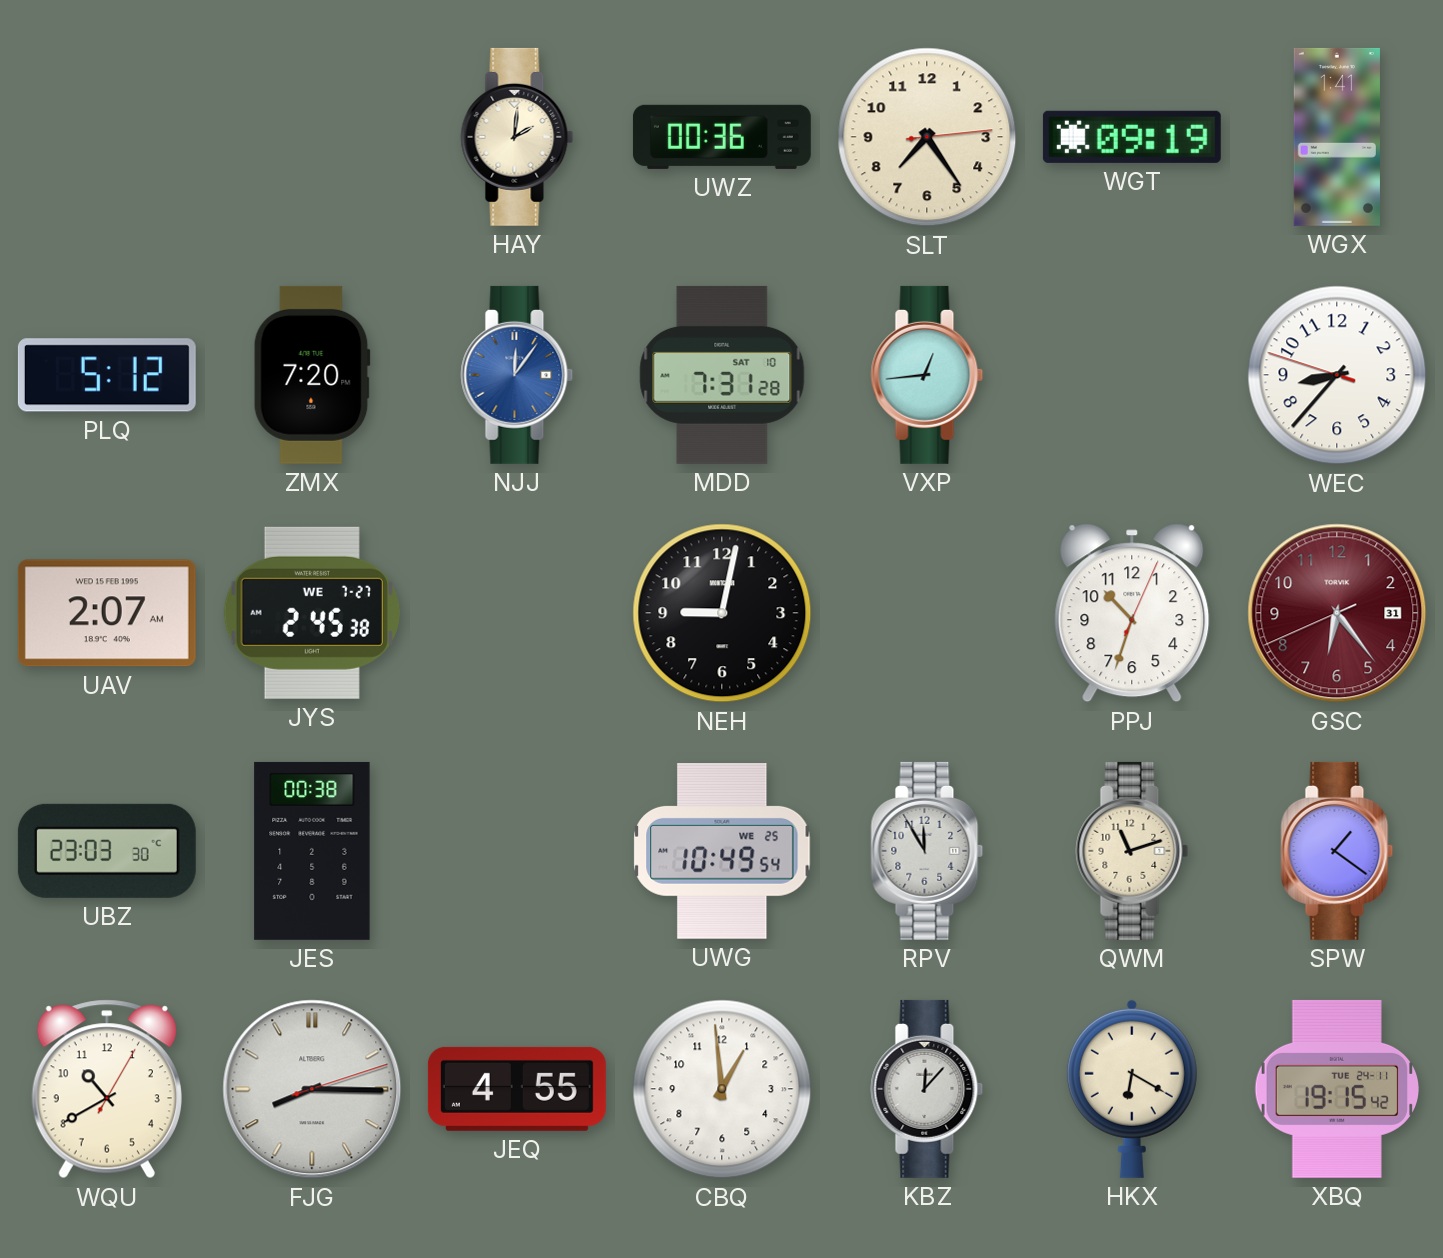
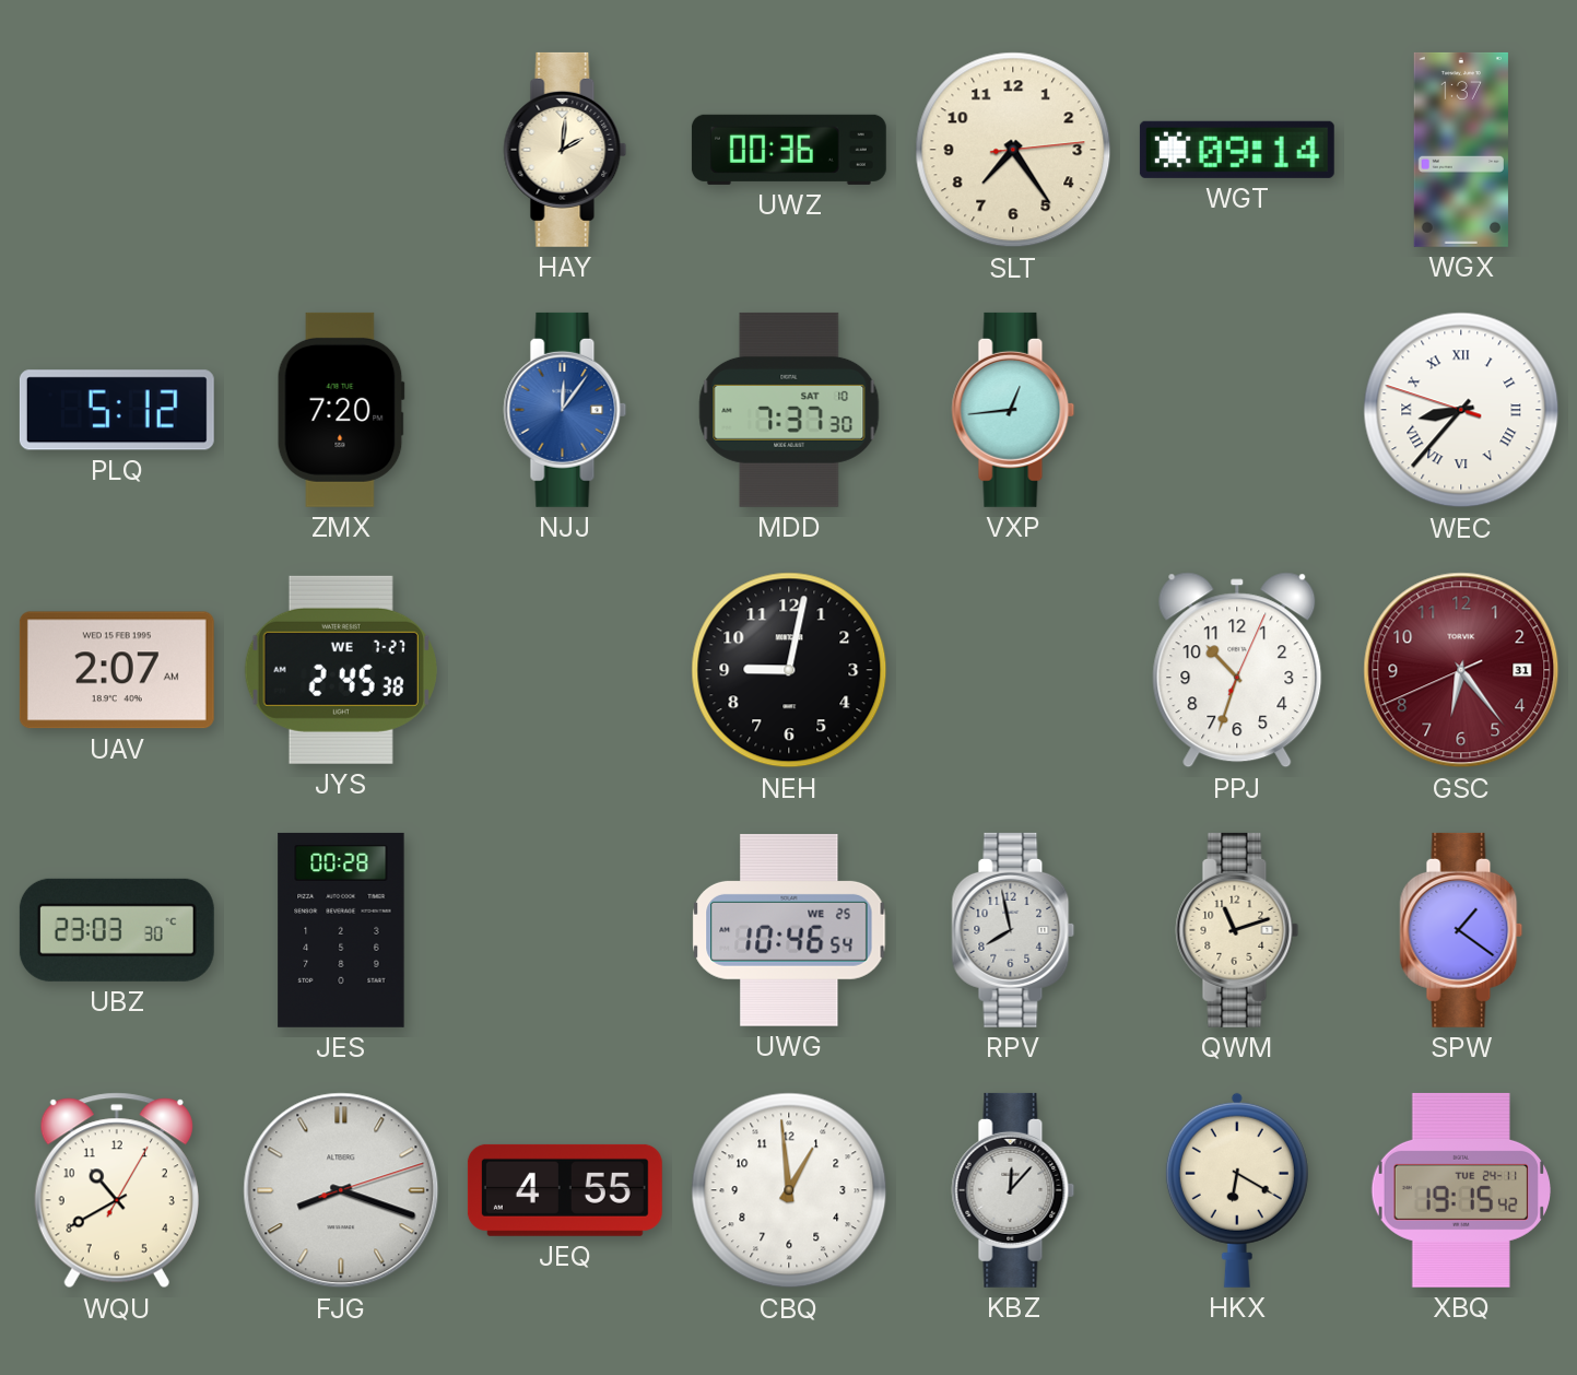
WGT: 09:19 -> 09:14 (1237, 150)
WGX: 1:41 -> 1:37 (1461, 150)
MDD: 7:31 -> 7:37 (789, 410)
WEC numerals: Arabic -> Roman (1461, 410)
JES: 00:38 -> 00:28 (341, 930)
UWG: 10:49 -> 10:46 (789, 931)
RPV: 11:55 -> 7:58 (1013, 930)
FJG: 8:15 -> 8:18 (341, 1190)
